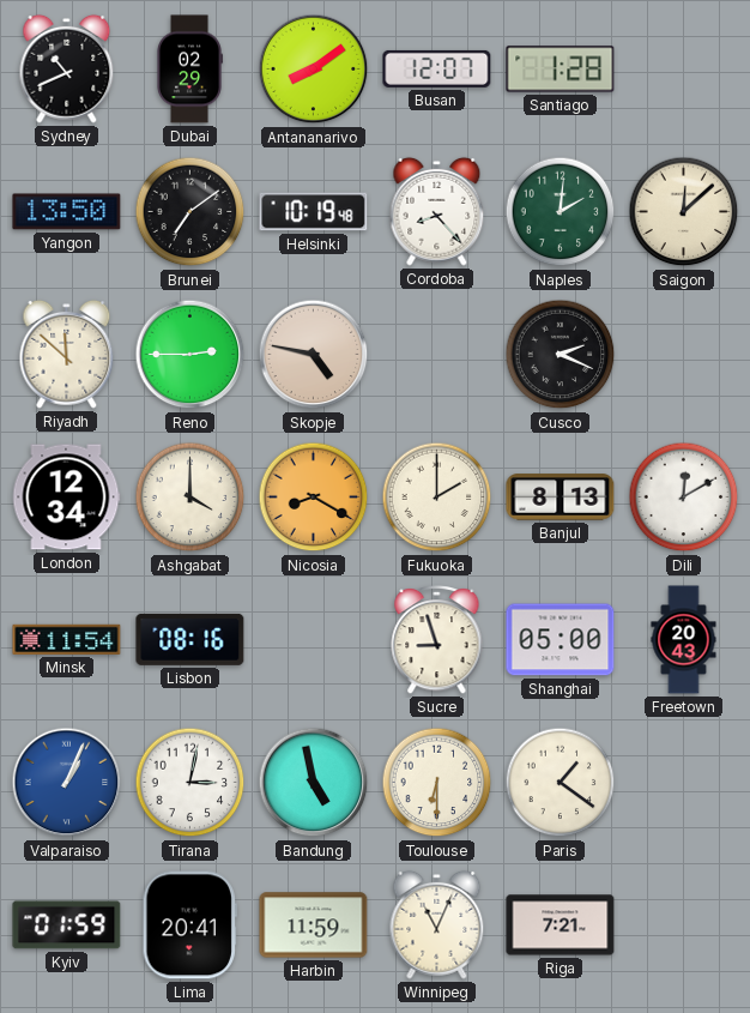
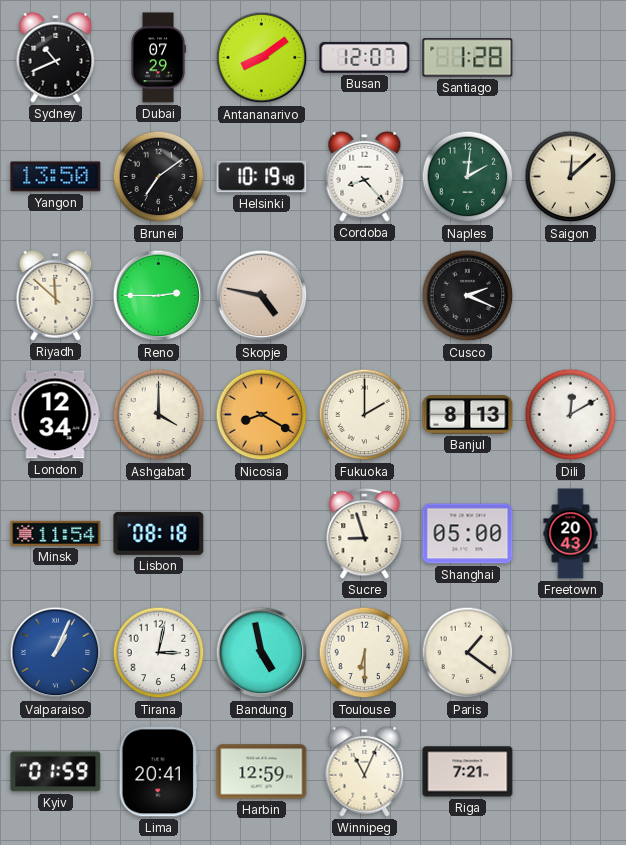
Dubai: 02:29 -> 07:29 (158, 58)
Lisbon: 08:16 -> 08:18 (159, 533)
Harbin: 11:59 -> 12:59 (262, 772)
